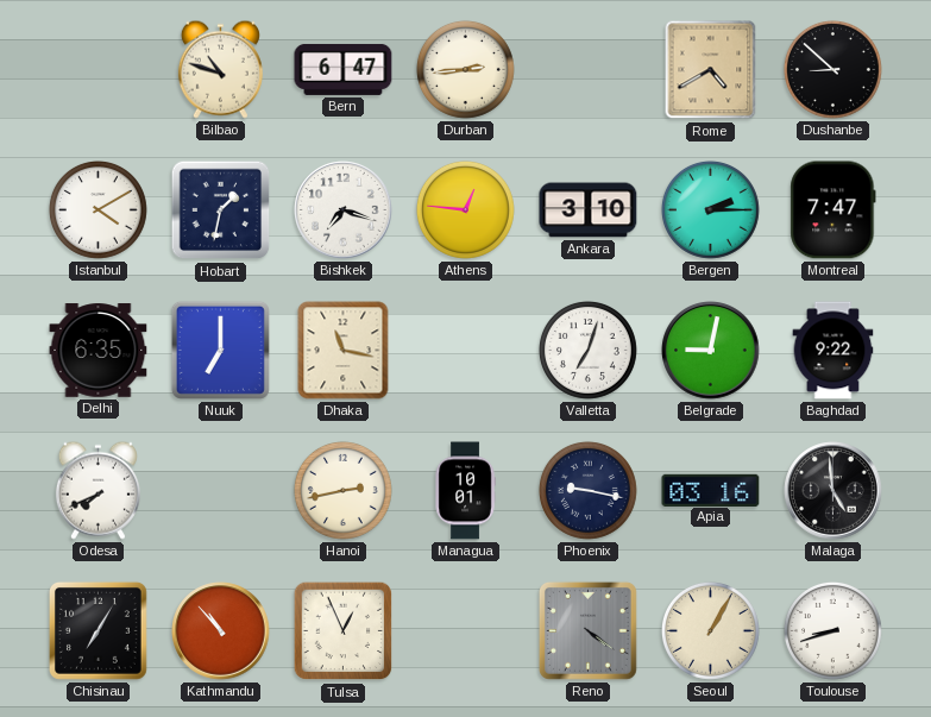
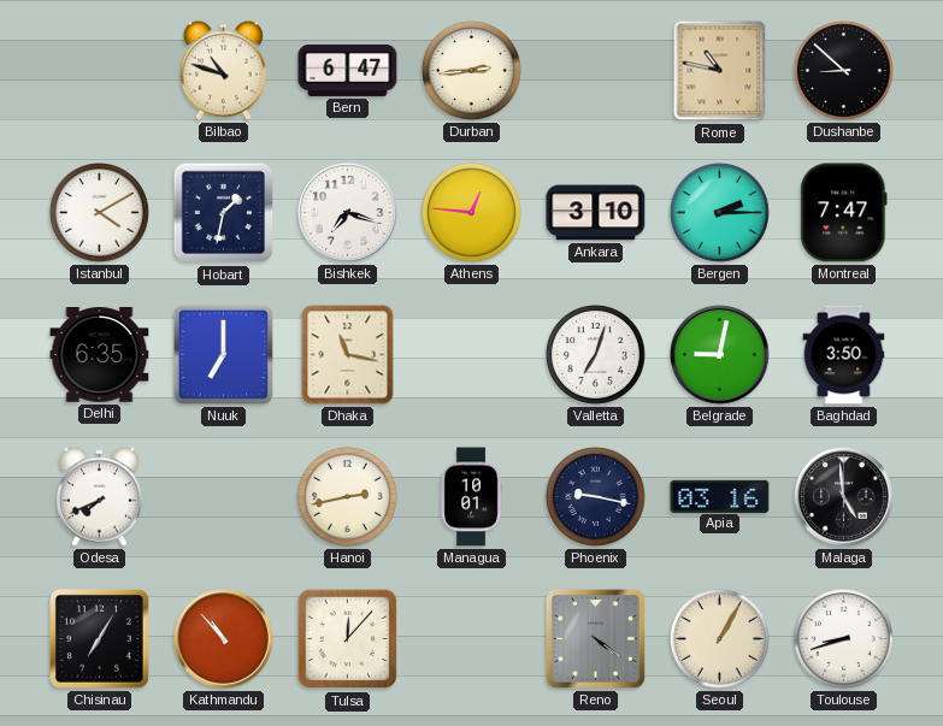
Rome: 4:40 -> 10:47 (720, 71)
Baghdad: 9:22 -> 3:50 (844, 355)
Tulsa: 12:56 -> 12:07 (348, 639)
